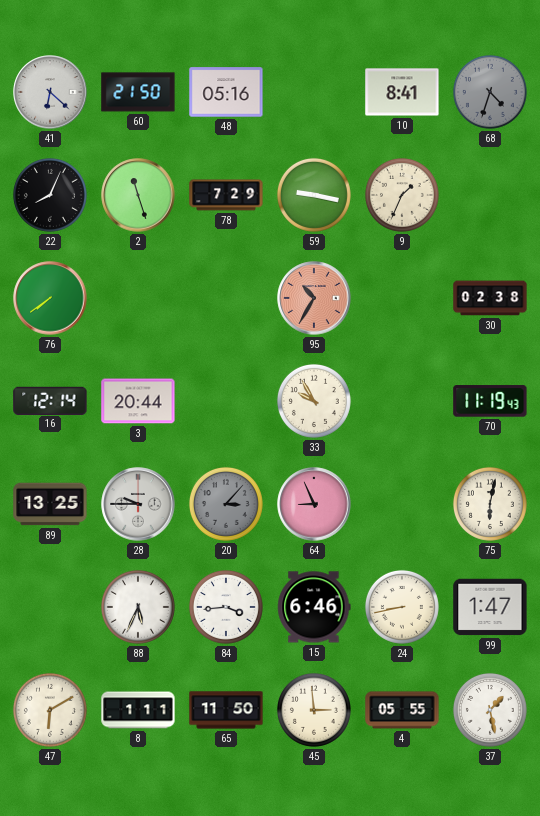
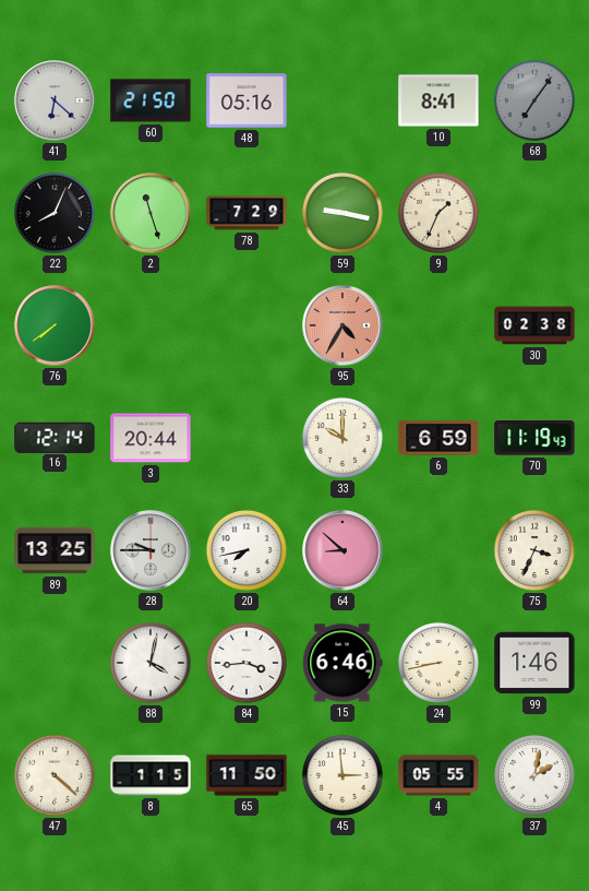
68: 4:33 -> 7:06 (534, 100)
95: 10:35 -> 4:35 (342, 325)
33: 9:55 -> 10:00 (342, 438)
6: none -> 6:59 (438, 438)
20: 3:07 -> 7:43 (247, 550)
20 dial: grey -> white (247, 550)
64: 8:56 -> 8:52 (342, 550)
75: 6:02 -> 3:34 (534, 550)
88: 5:34 -> 4:02 (151, 663)
99: 1:47 -> 1:46 (534, 663)
47: 6:10 -> 4:22 (55, 775)
8: 1:11 -> 1:15 (151, 775)
37: 1:28 -> 2:02 (534, 775)
